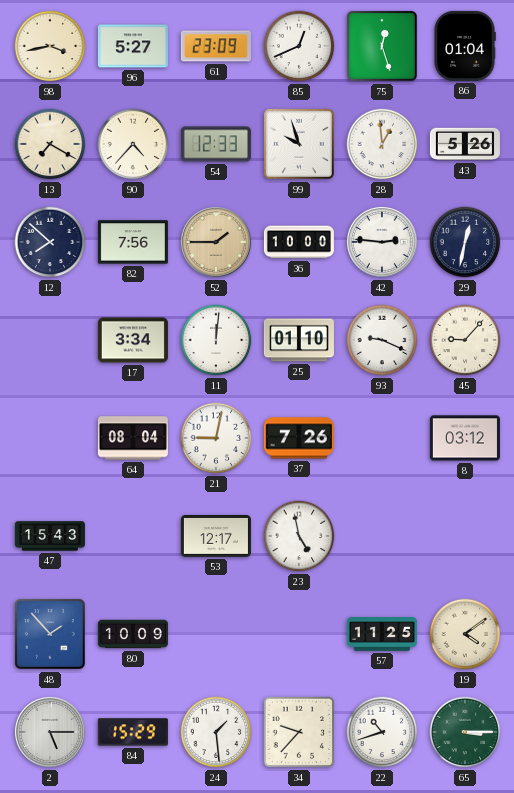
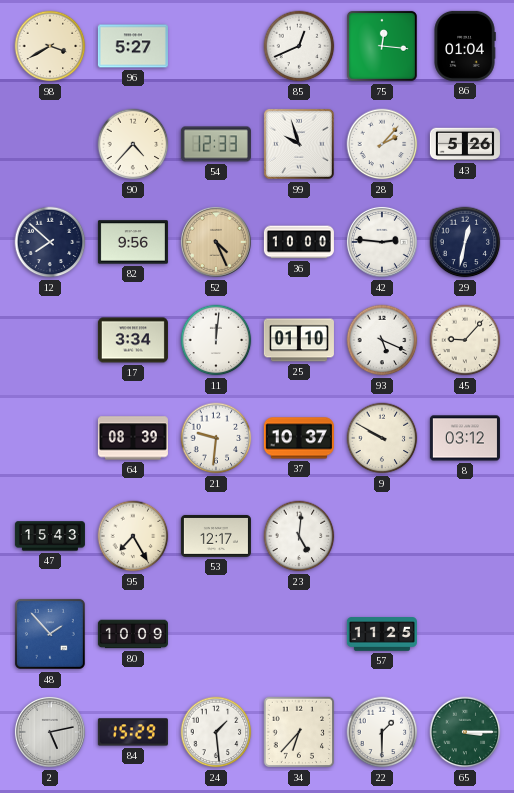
98: 3:43 -> 3:40 (50, 46)
61: 23:09 -> none (216, 46)
75: 12:27 -> 12:16 (382, 46)
13: 7:20 -> none (50, 144)
28: 12:59 -> 2:07 (382, 144)
82: 7:56 -> 9:56 (133, 242)
52: 1:45 -> 4:26 (216, 242)
93: 9:19 -> 5:19 (382, 340)
64: 08:04 -> 08:39 (133, 438)
21: 9:02 -> 9:31 (216, 438)
37: 7:26 -> 10:37 (299, 438)
9: none -> 9:50 (382, 438)
95: none -> 7:25 (133, 536)
23: 4:58 -> 5:01 (299, 536)
19: 4:09 -> none (465, 634)
2: 5:15 -> 5:13 (50, 732)
34: 9:37 -> 6:37 (299, 732)
22: 10:42 -> 1:30 (382, 732)
